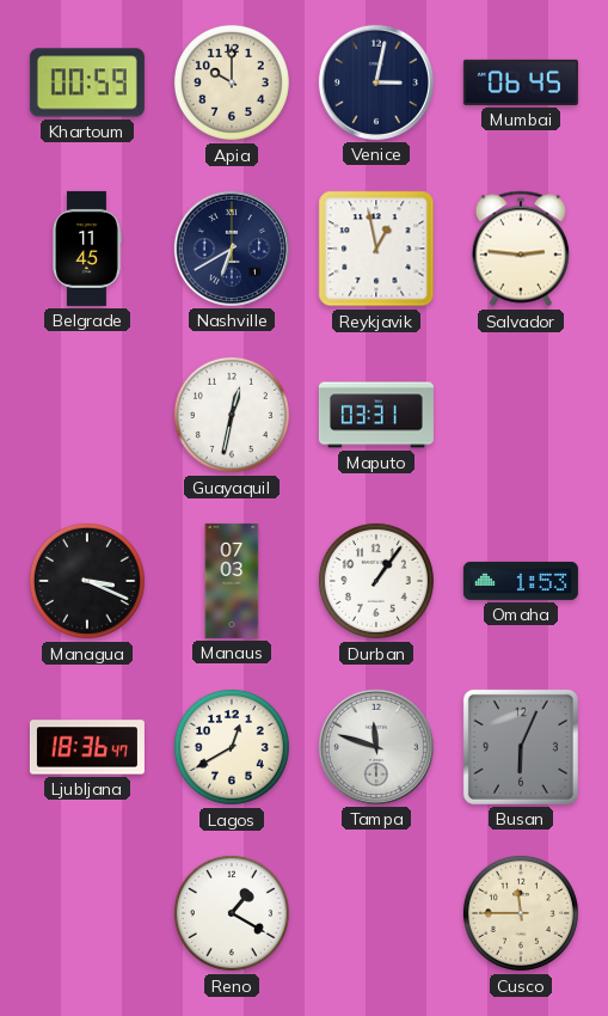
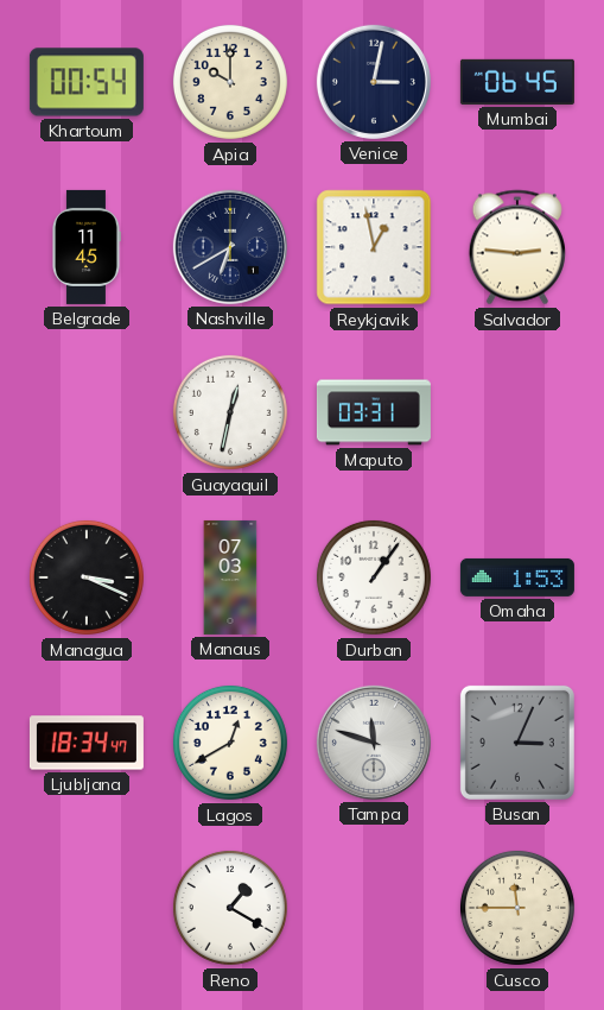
Khartoum: 00:59 -> 00:54 (87, 82)
Ljubljana: 18:36 -> 18:34 (87, 743)
Busan: 6:04 -> 3:04 (517, 743)
